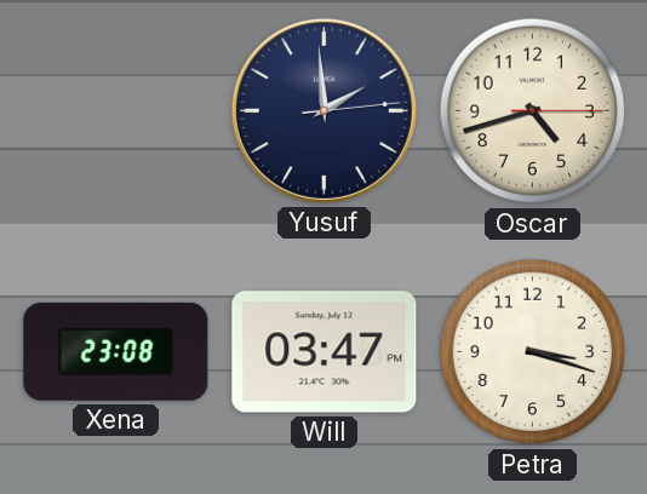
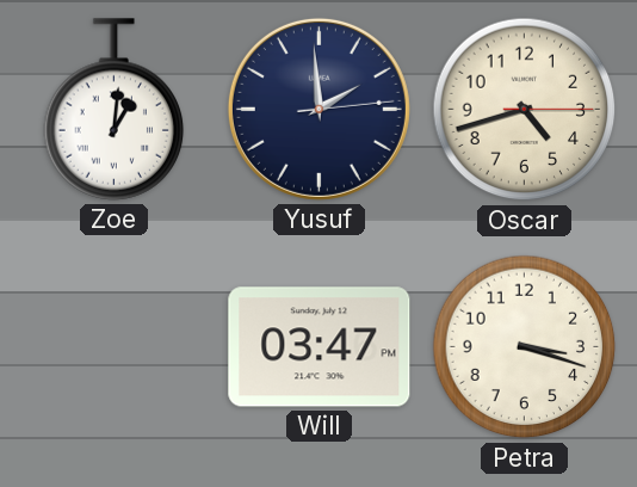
Zoe: none -> 1:01 (115, 110)
Xena: 23:08 -> none (116, 351)
